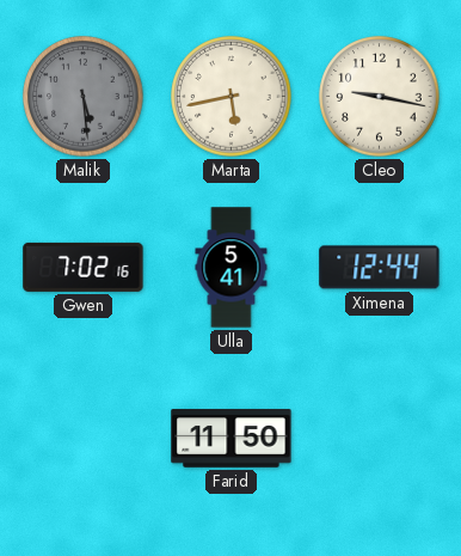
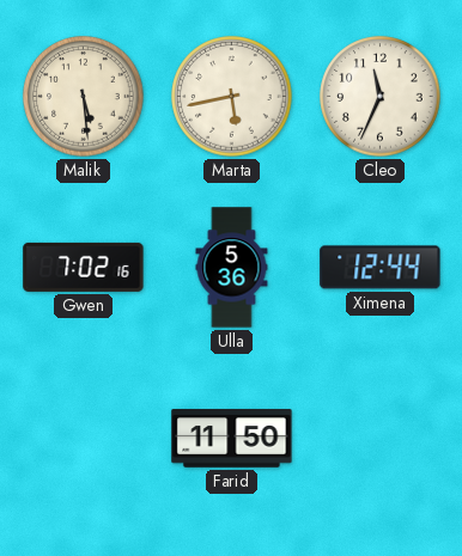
Malik dial: grey -> cream (84, 97)
Cleo: 9:17 -> 11:34 (381, 97)
Ulla: 5:41 -> 5:36 (232, 268)
